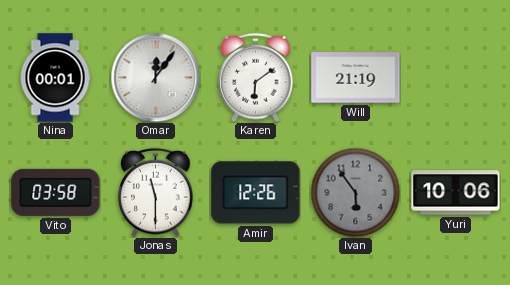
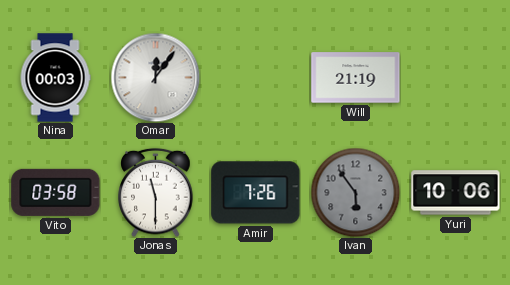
Nina: 00:01 -> 00:03 (55, 78)
Karen: 6:09 -> none (256, 77)
Amir: 12:26 -> 7:26 (256, 193)
